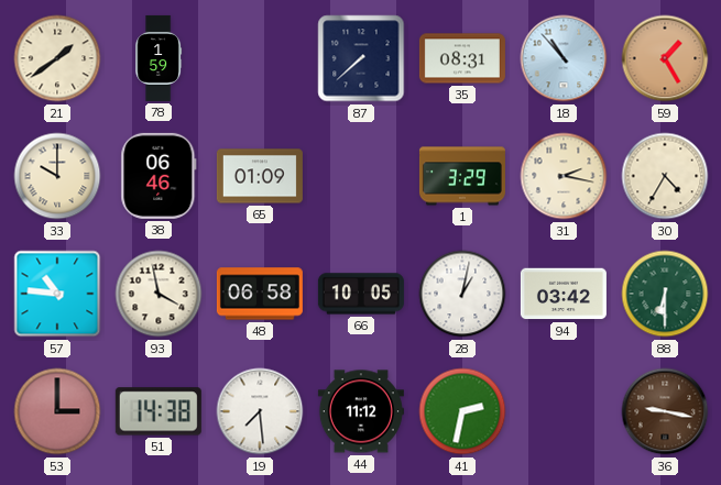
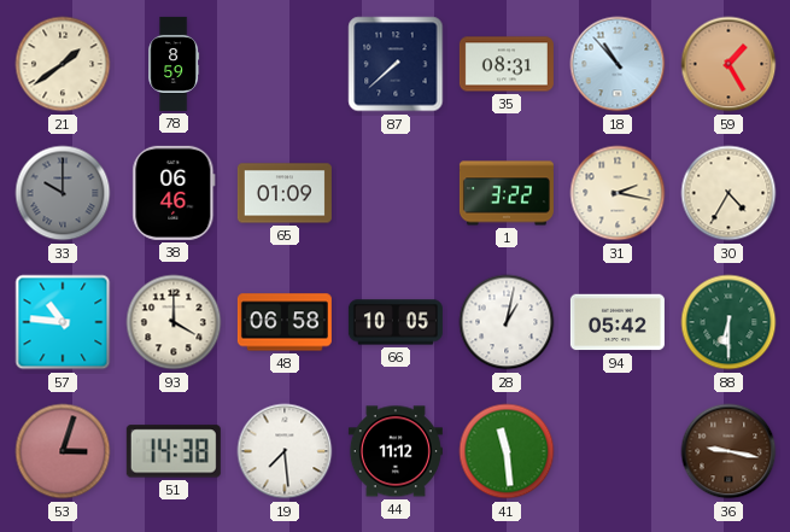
78: 1:59 -> 8:59 (174, 64)
33 dial: cream -> grey (63, 193)
1: 3:29 -> 3:22 (507, 193)
93: 3:58 -> 4:00 (174, 322)
94: 03:42 -> 05:42 (618, 322)
53: 3:00 -> 3:03 (63, 451)
41: 2:32 -> 11:29 (507, 451)
